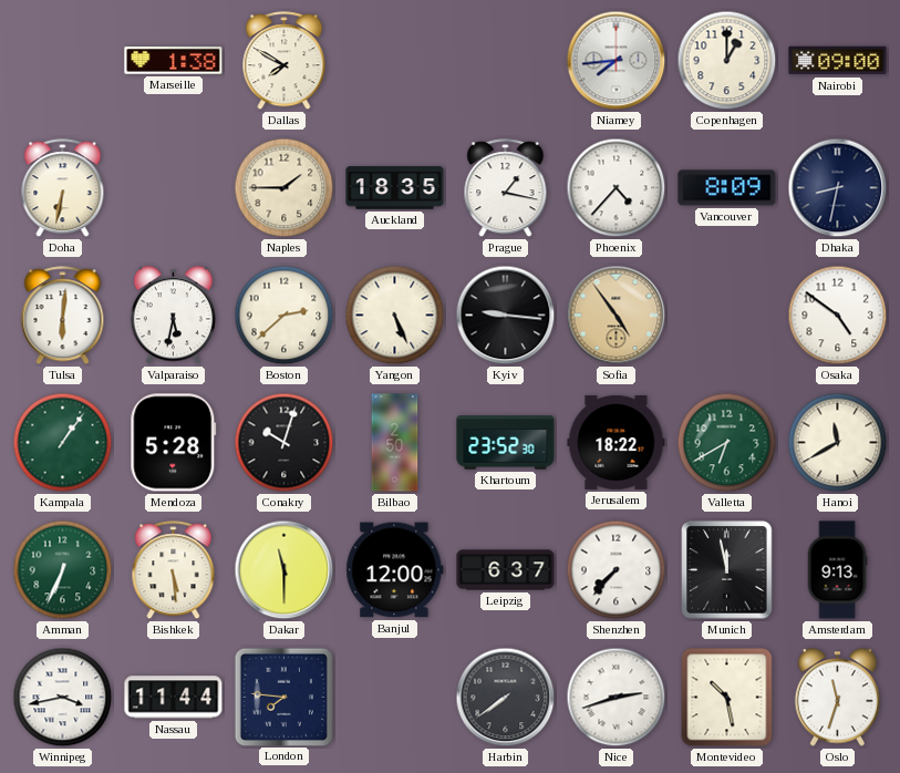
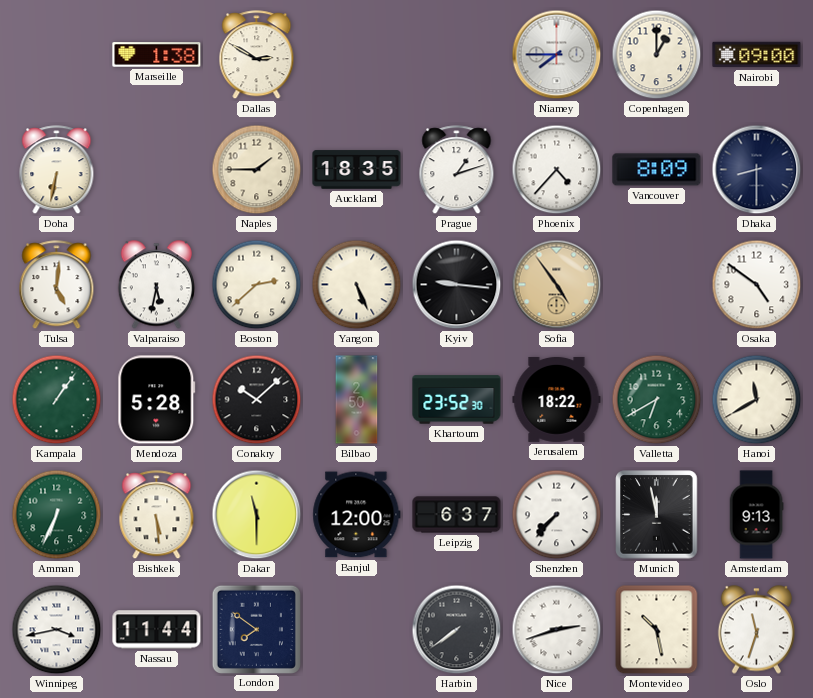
Dallas: 7:50 -> 2:50 (257, 55)
Niamey: 7:44 -> 7:45 (557, 55)
Prague: 1:17 -> 1:12 (457, 170)
Dhaka: 8:32 -> 8:30 (757, 170)
Tulsa: 6:01 -> 5:01 (57, 285)
Conakry: 10:03 -> 10:08 (257, 400)
London: 7:46 -> 7:51 (256, 629)
